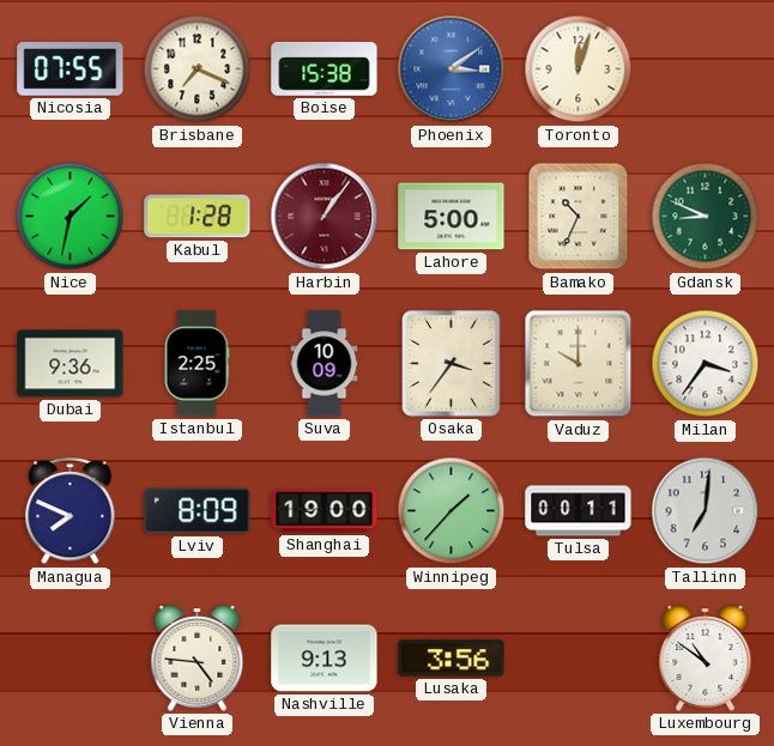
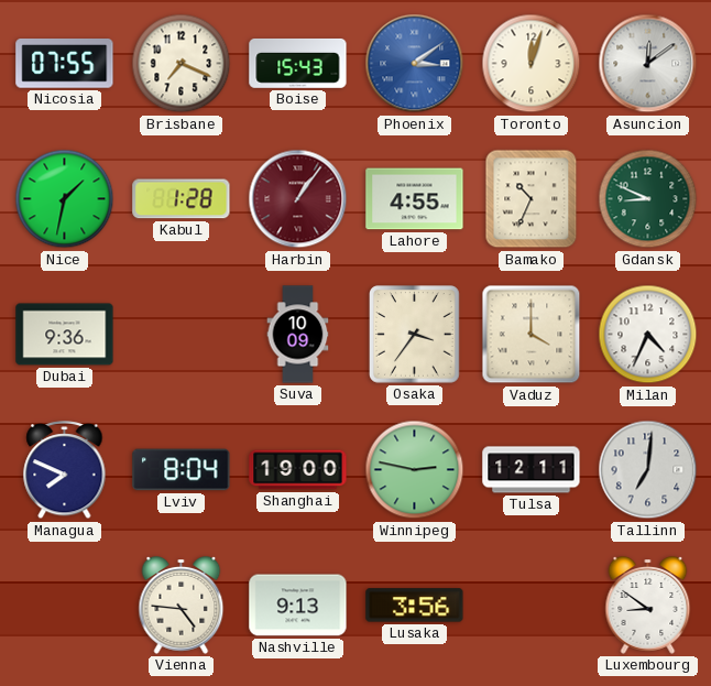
Boise: 15:38 -> 15:43 (298, 63)
Asuncion: none -> 12:09 (648, 64)
Lahore: 5:00 -> 4:55 (415, 199)
Istanbul: 2:25 -> none (196, 364)
Vaduz: 10:00 -> 4:00 (532, 335)
Milan: 3:36 -> 4:34 (648, 335)
Lviv: 8:09 -> 8:04 (182, 470)
Winnipeg: 1:37 -> 2:47 (415, 470)
Tulsa: 00:11 -> 12:11 (532, 470)
Luxembourg: 10:51 -> 8:51 (648, 606)
